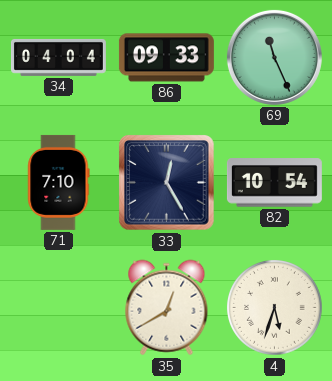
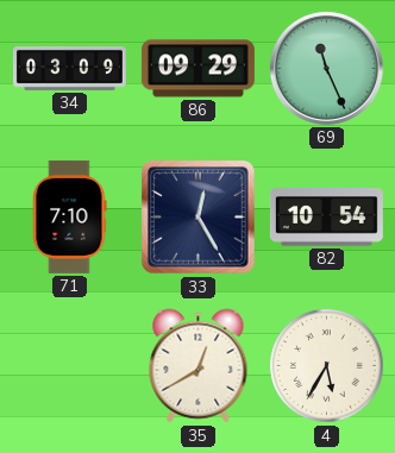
34: 04:04 -> 03:09 (69, 68)
86: 09:33 -> 09:29 (197, 69)
4: 5:33 -> 5:35 (327, 366)
